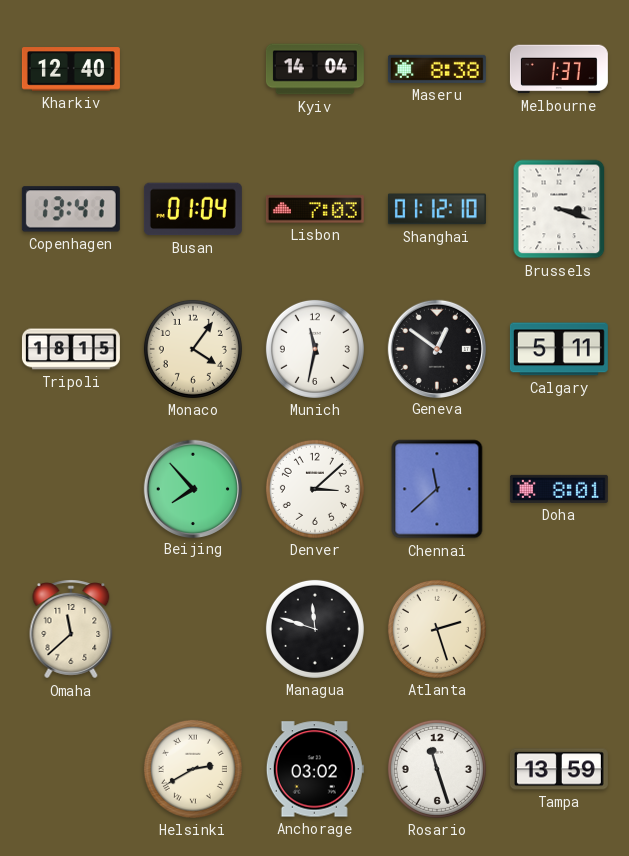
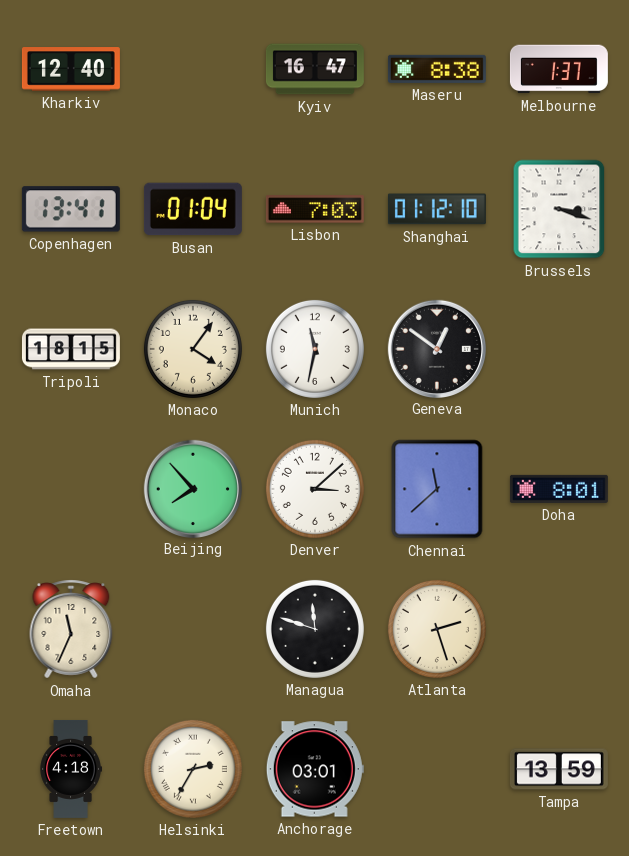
Kyiv: 14:04 -> 16:47 (315, 69)
Calgary: 5:11 -> none (559, 349)
Omaha: 11:38 -> 11:34 (71, 629)
Freetown: none -> 4:18 (71, 769)
Helsinki: 2:40 -> 2:35 (193, 769)
Anchorage: 03:02 -> 03:01 (315, 769)
Rosario: 11:27 -> none (437, 769)
